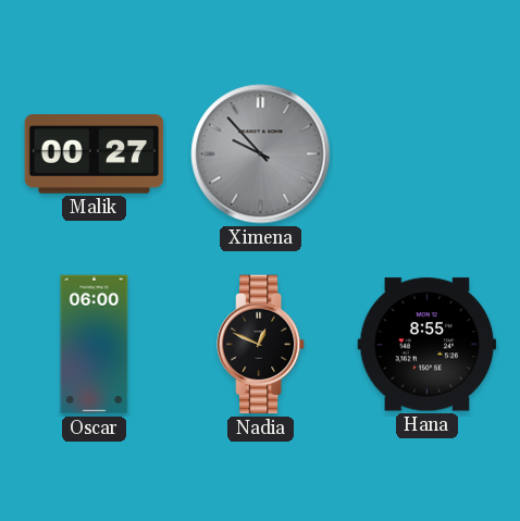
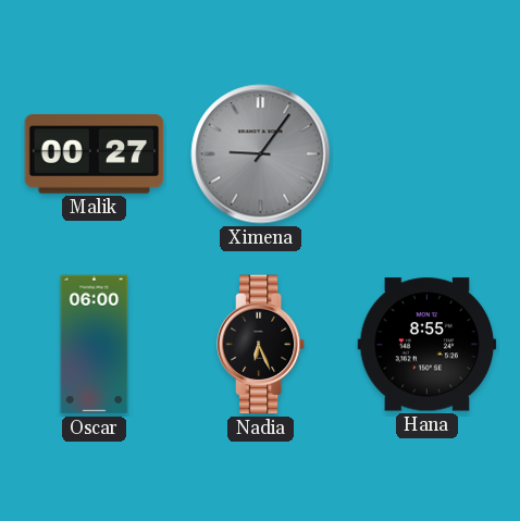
Ximena: 9:53 -> 9:06 (261, 154)
Nadia: 12:49 -> 6:26 (262, 345)
